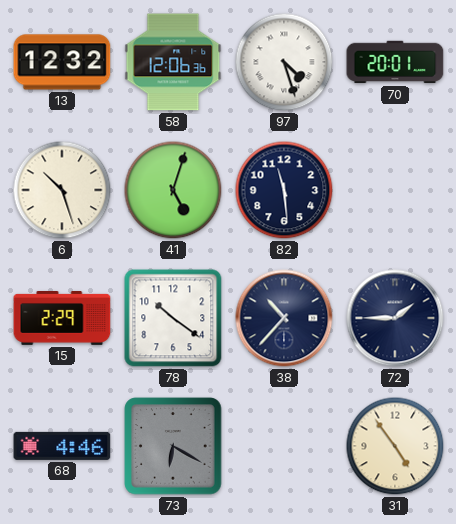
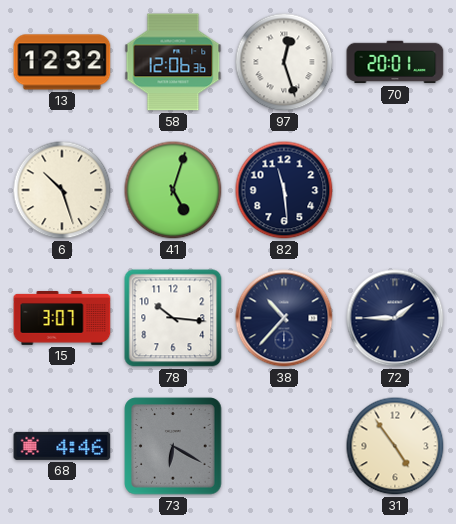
97: 4:27 -> 12:27 (284, 62)
15: 2:29 -> 3:07 (62, 319)
78: 10:21 -> 10:16 (173, 318)
